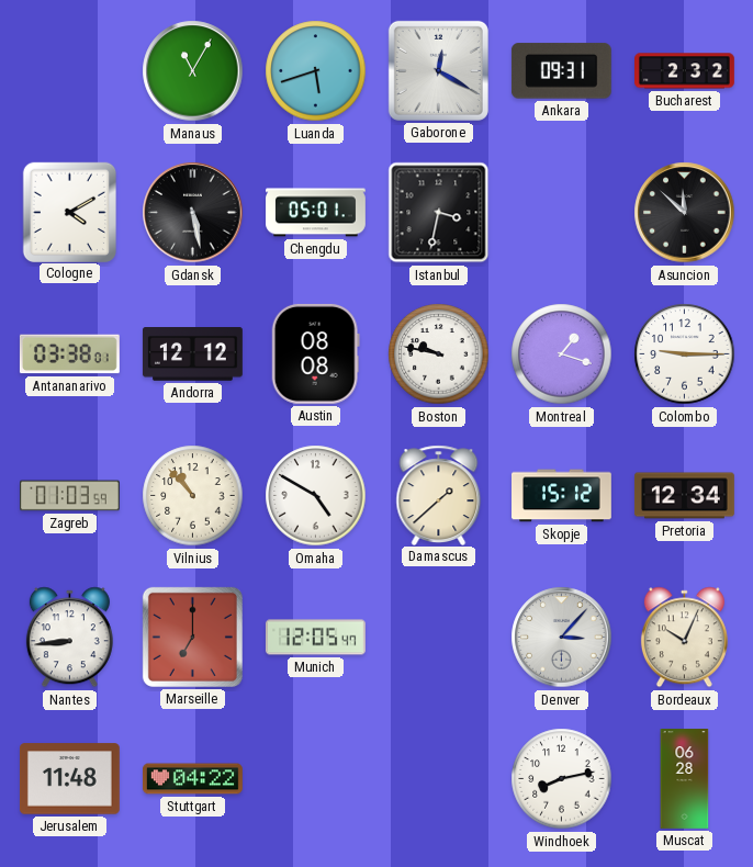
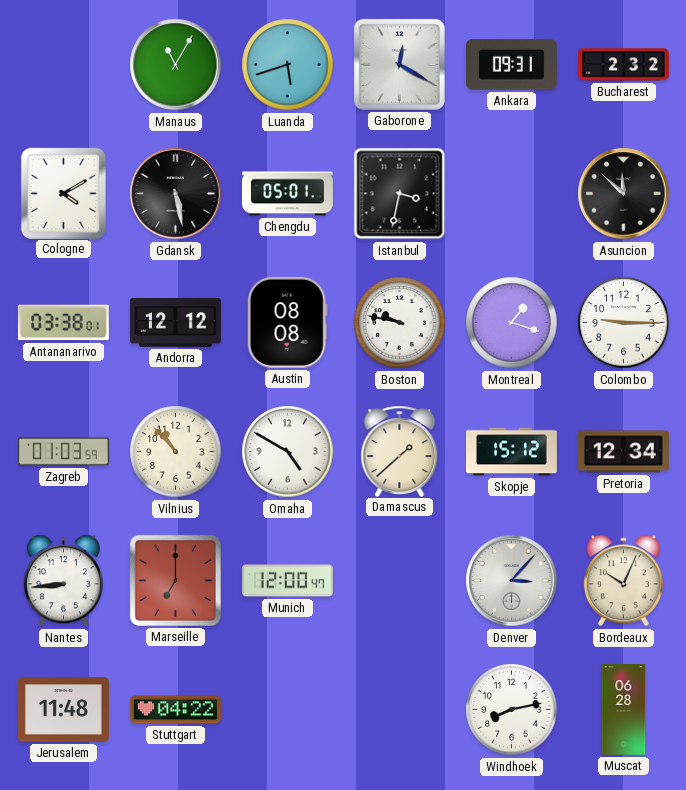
Munich: 12:05 -> 12:00 (288, 581)
